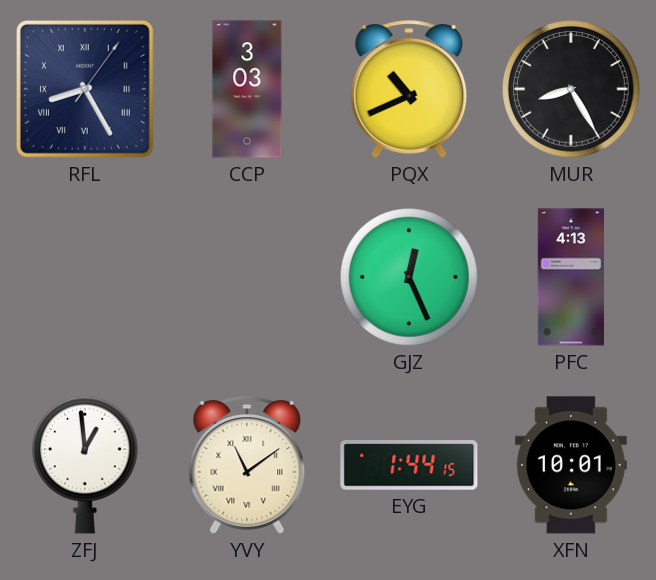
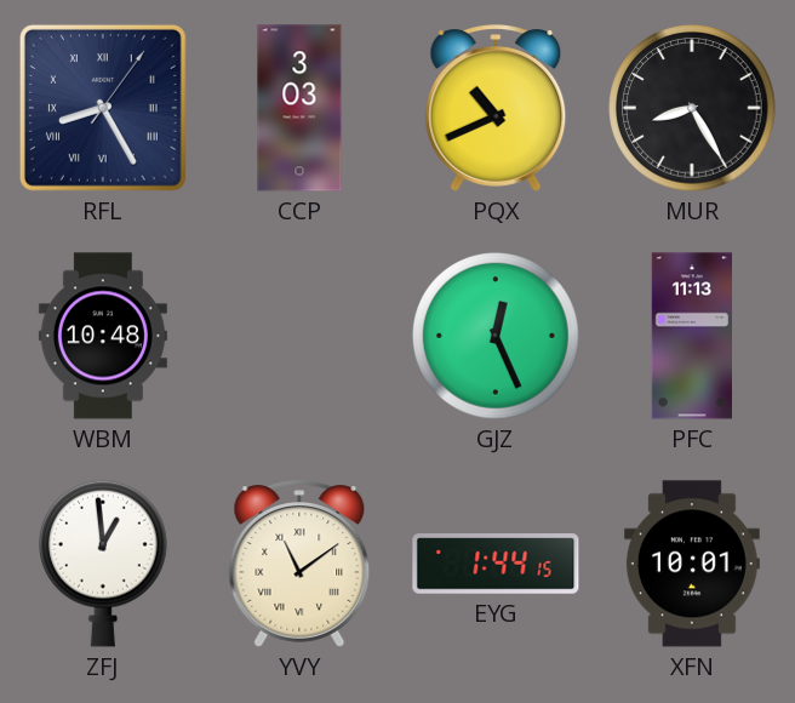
WBM: none -> 10:48 (103, 336)
PFC: 4:13 -> 11:13 (691, 336)
